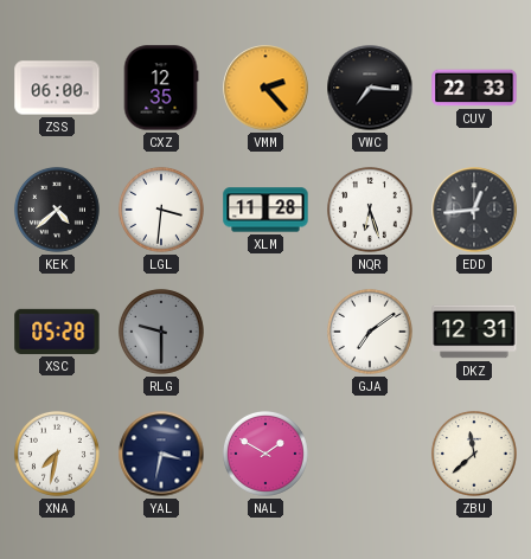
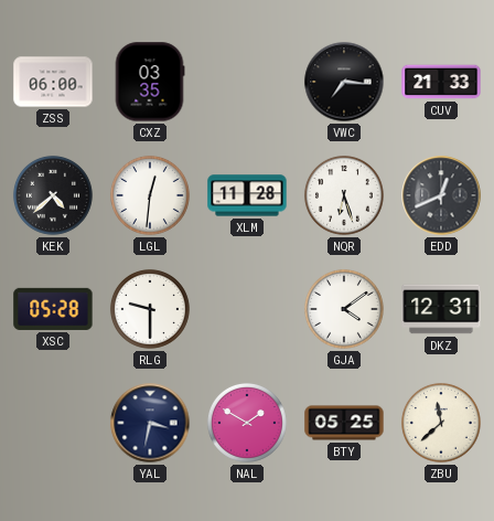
CXZ: 12:35 -> 03:35 (150, 82)
VMM: 2:23 -> none (265, 88)
CUV: 22:33 -> 21:33 (441, 82)
LGL: 3:31 -> 12:31 (150, 195)
EDD: 12:44 -> 12:41 (441, 195)
RLG dial: grey -> white (150, 309)
GJA: 7:09 -> 4:09 (344, 309)
XNA: 7:32 -> none (57, 454)
BTY: none -> 05:25 (344, 423)
